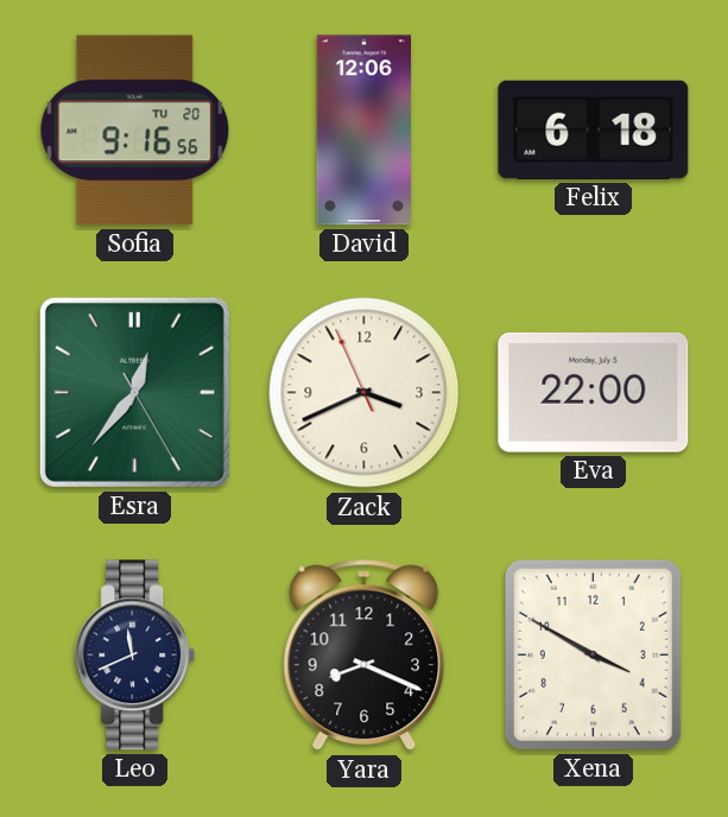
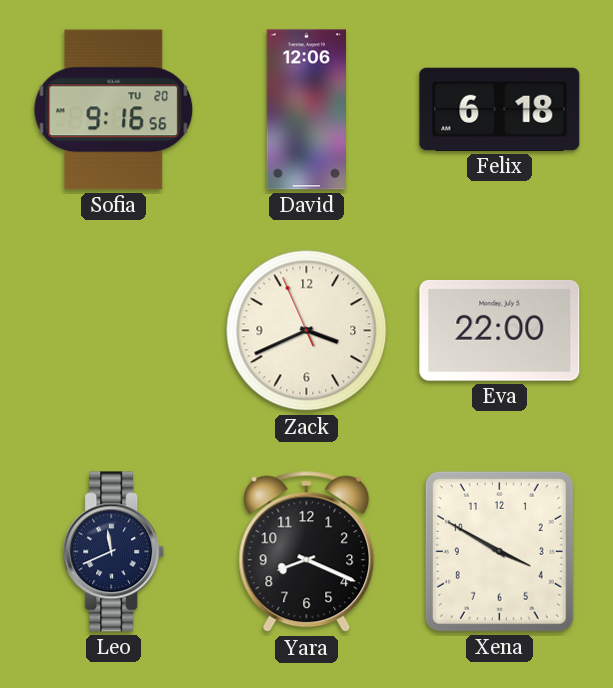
Esra: 12:36 -> none (134, 392)
